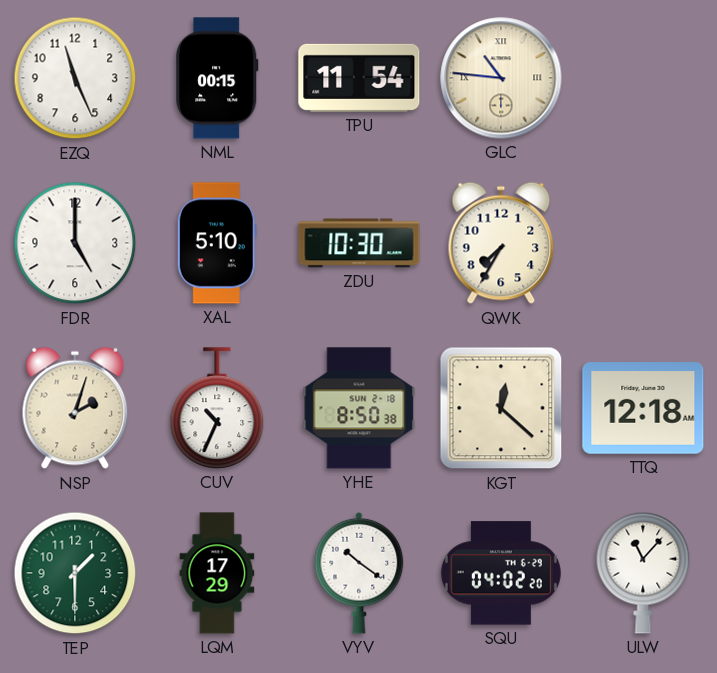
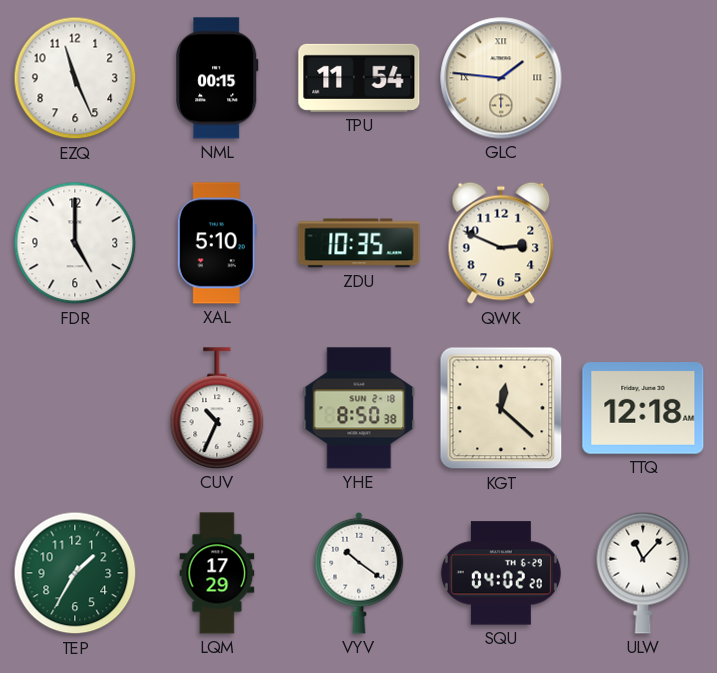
GLC: 10:46 -> 1:46 (501, 78)
ZDU: 10:30 -> 10:35 (359, 243)
QWK: 7:35 -> 2:49 (501, 243)
NSP: 2:03 -> none (75, 408)
TEP: 1:30 -> 1:35 (75, 573)
